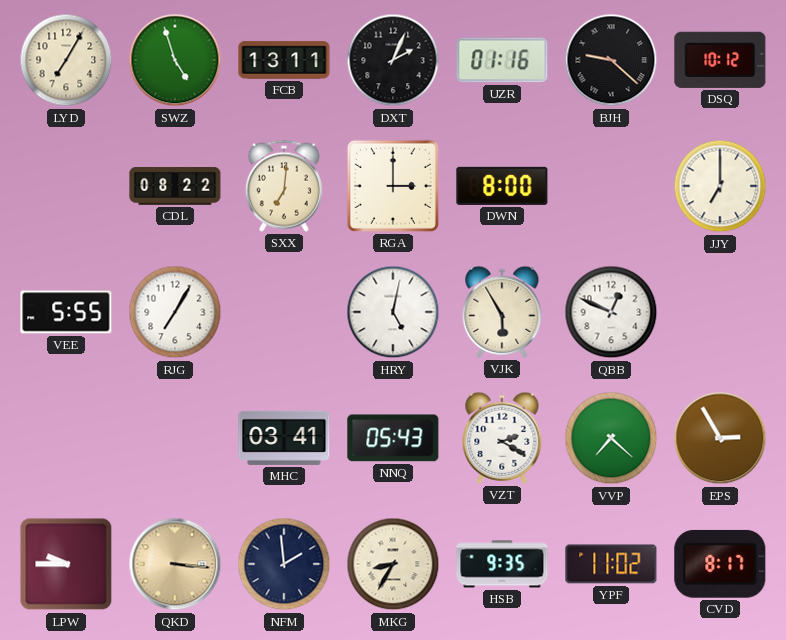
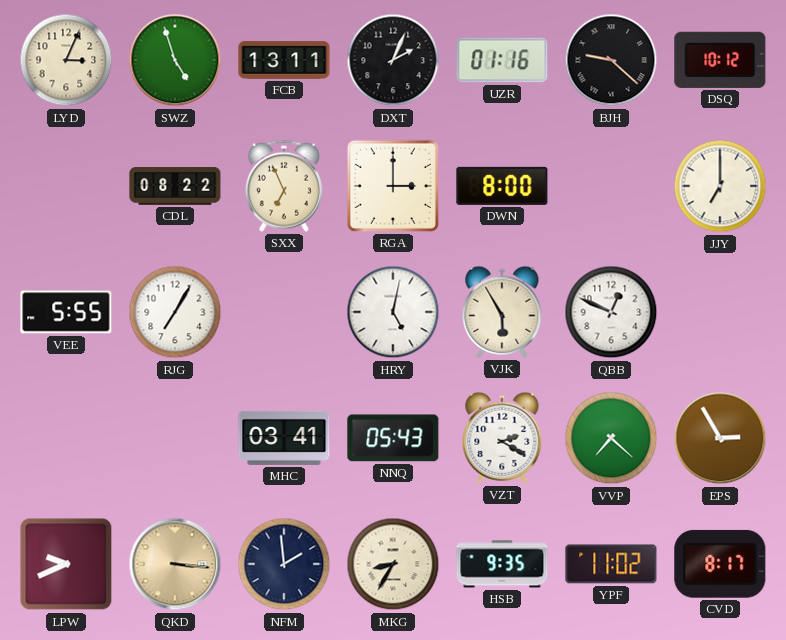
LYD: 7:05 -> 3:04 (66, 60)
SXX: 7:01 -> 6:56 (284, 186)
LPW: 9:45 -> 9:41 (66, 564)
